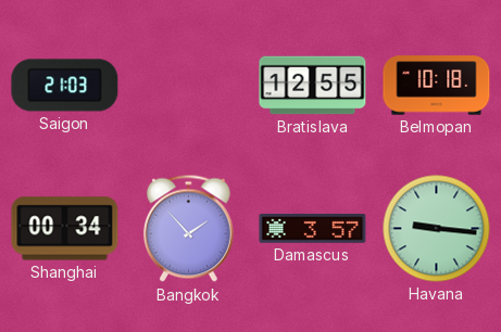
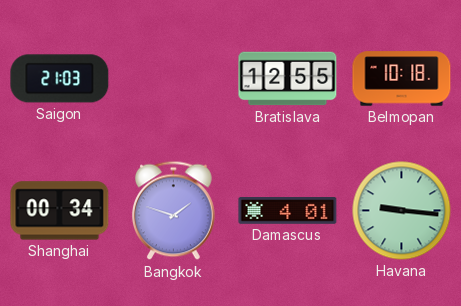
Bangkok: 1:53 -> 1:48 (173, 211)
Damascus: 3:57 -> 4:01 (288, 211)
